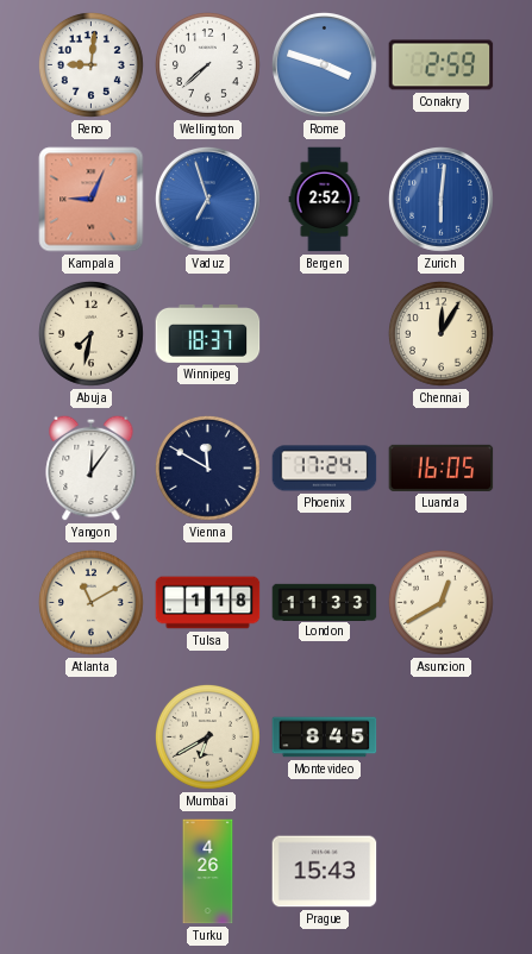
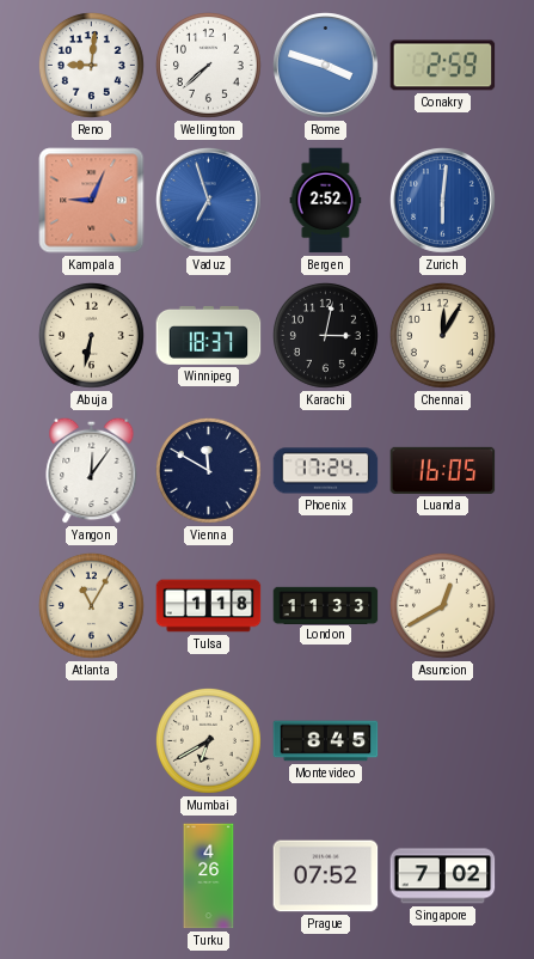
Abuja: 7:32 -> 6:32 (91, 335)
Karachi: none -> 3:02 (325, 335)
Atlanta: 11:10 -> 11:05 (91, 605)
Prague: 15:43 -> 07:52 (326, 876)
Singapore: none -> 7:02 (443, 876)
